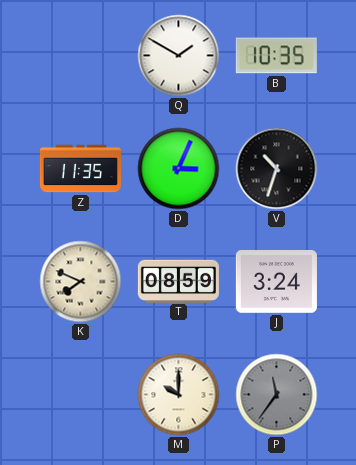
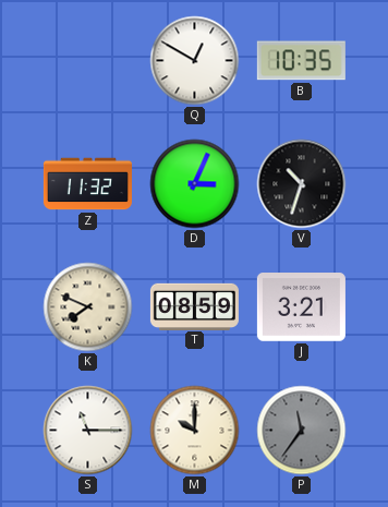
Q: 1:50 -> 12:50 (195, 61)
Z: 11:35 -> 11:32 (87, 184)
J: 3:24 -> 3:21 (301, 307)
S: none -> 11:15 (88, 431)
